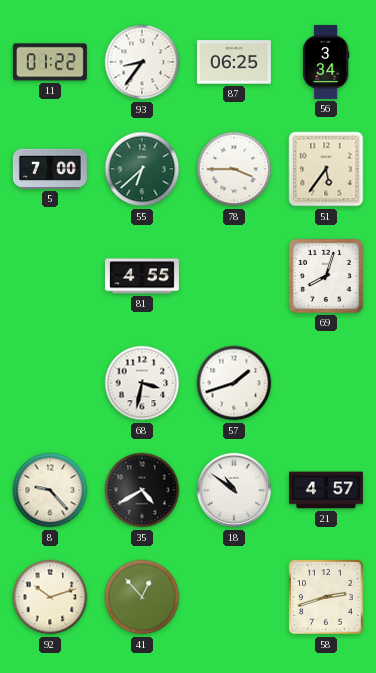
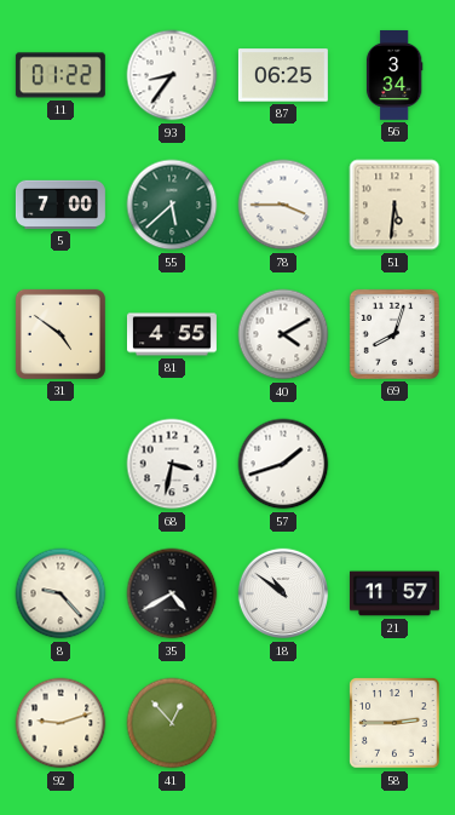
55: 6:38 -> 5:38 (172, 205)
51: 5:36 -> 5:31 (394, 205)
31: none -> 4:51 (61, 334)
40: none -> 4:10 (283, 334)
21: 4:57 -> 11:57 (394, 593)
92: 10:12 -> 9:12 (61, 723)
58: 2:42 -> 2:45 (394, 723)
